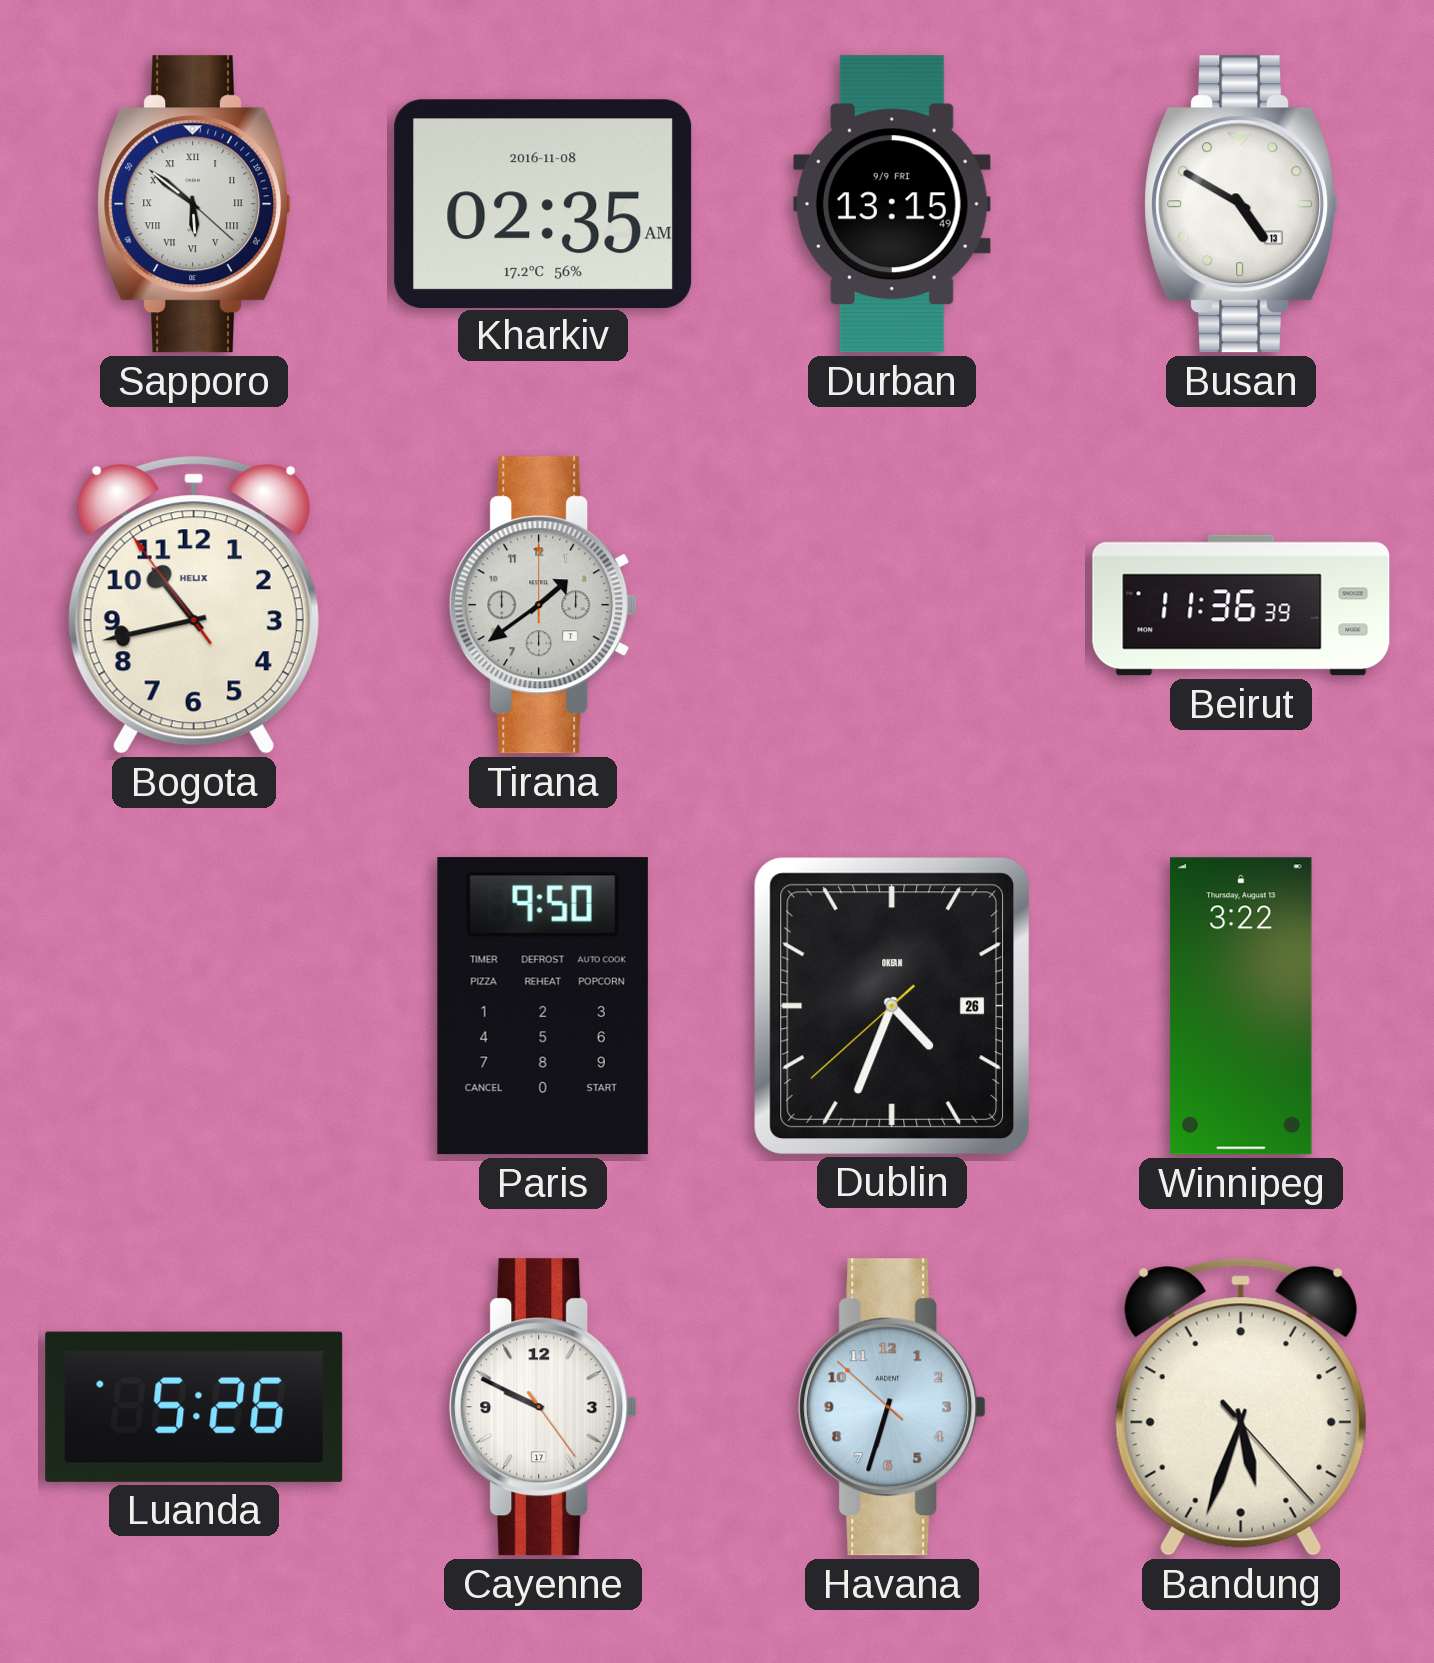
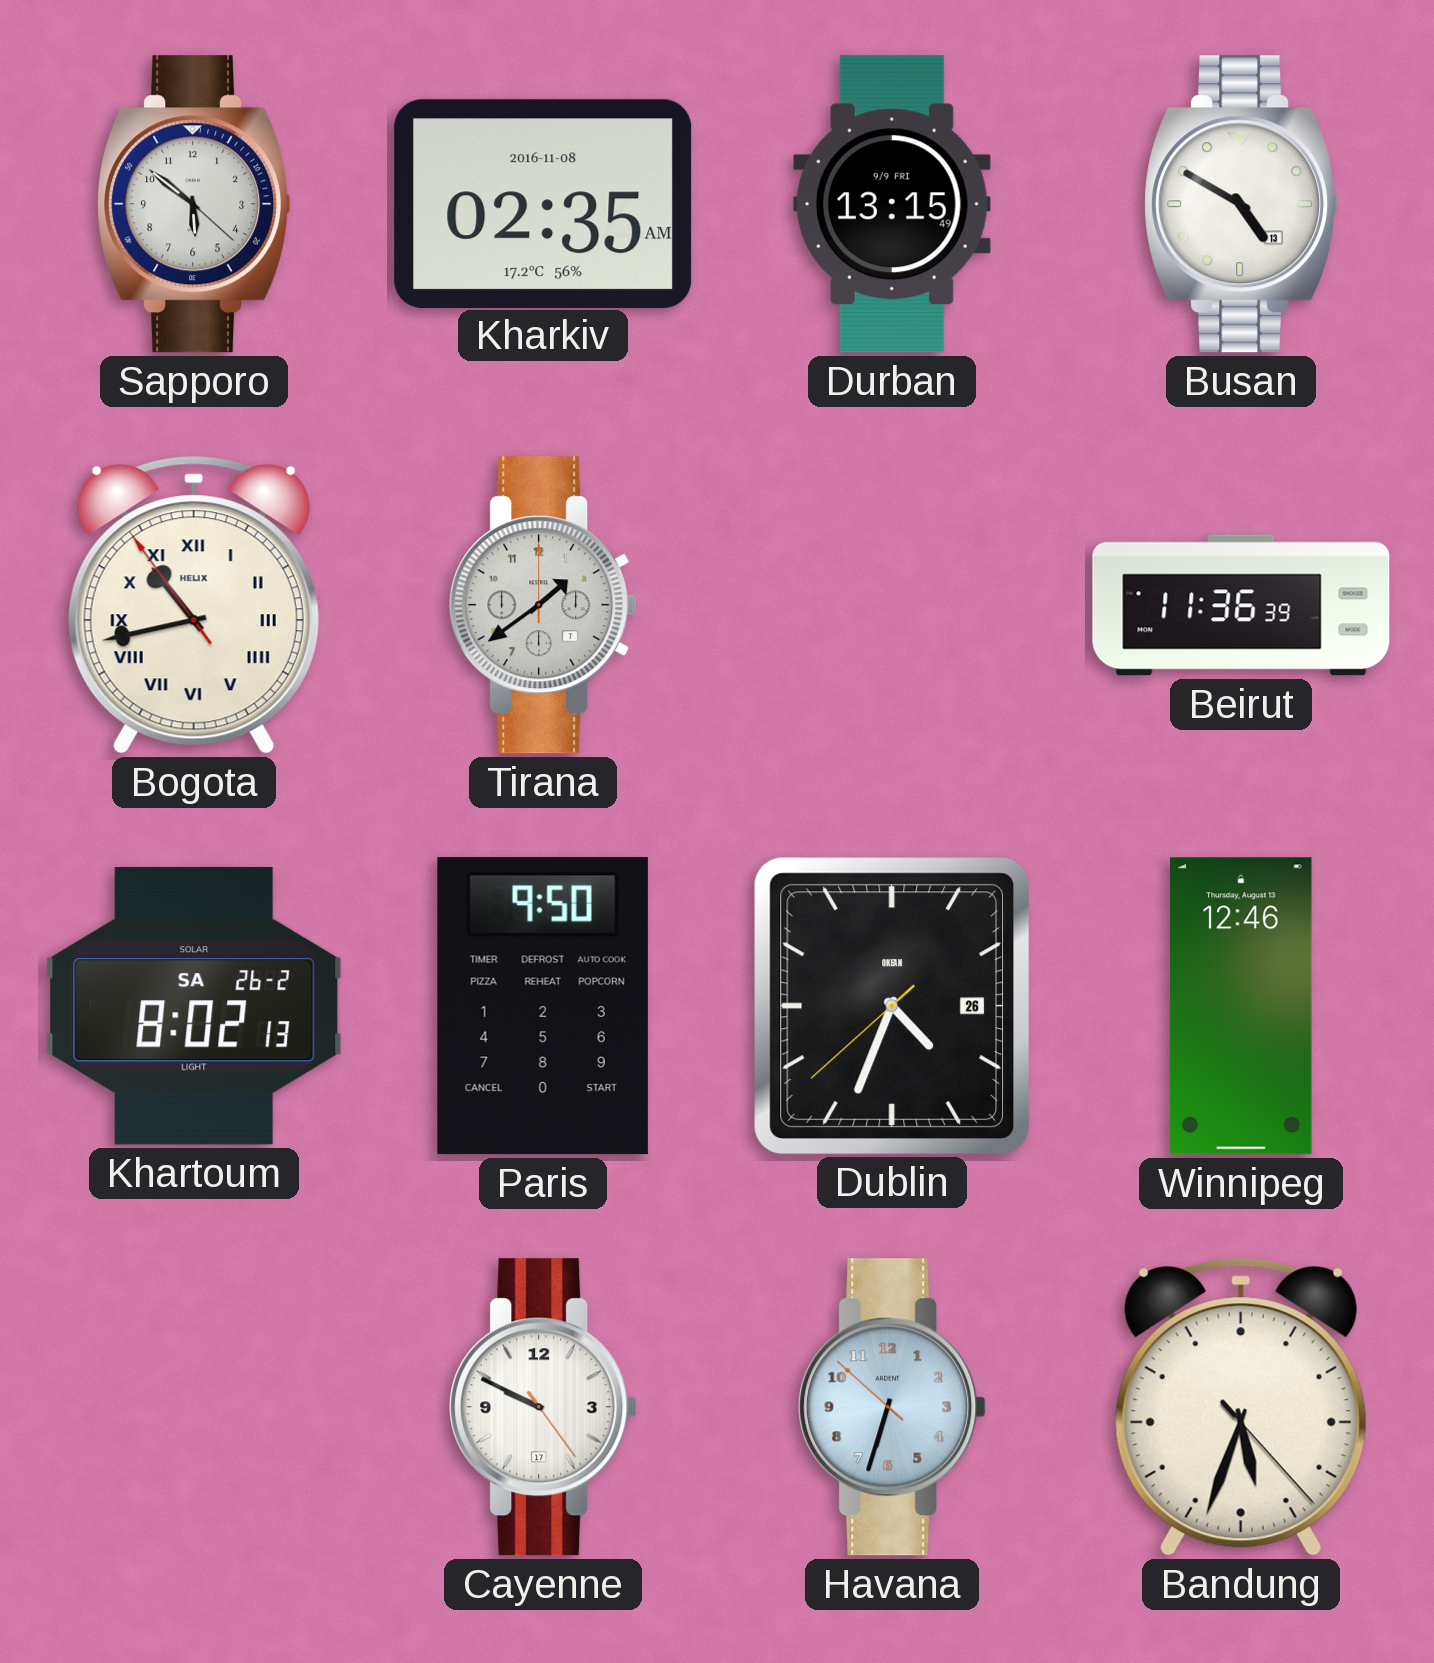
Sapporo numerals: Roman -> Arabic (194, 204)
Bogota numerals: Arabic -> Roman (194, 605)
Khartoum: none -> 8:02 (194, 1007)
Winnipeg: 3:22 -> 12:46 (1241, 1006)
Luanda: 5:26 -> none (194, 1407)
